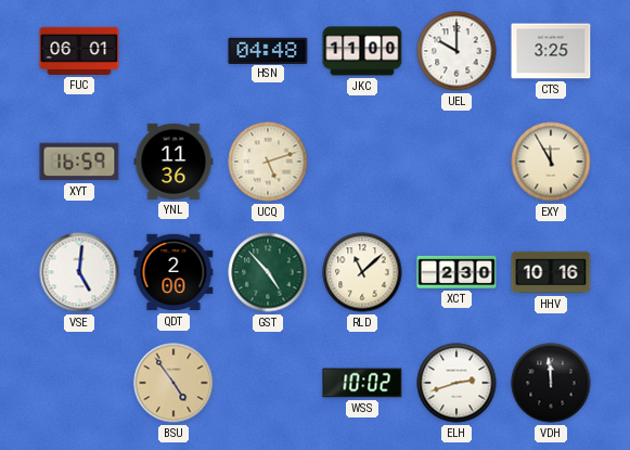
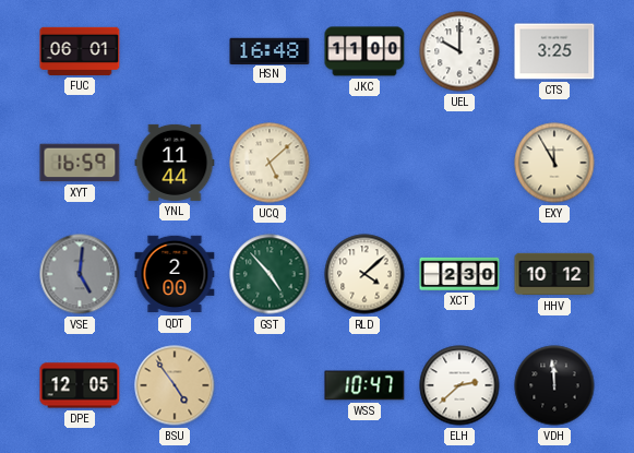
HSN: 04:48 -> 16:48 (270, 50)
YNL: 11:36 -> 11:44 (175, 163)
UCQ: 5:12 -> 5:08 (270, 163)
VSE dial: white -> grey (80, 274)
RLD: 11:08 -> 4:08 (364, 274)
HHV: 10:16 -> 10:12 (554, 274)
DPE: none -> 12:05 (80, 385)
WSS: 10:02 -> 10:47 (364, 385)
ELH: 2:42 -> 2:38 (459, 385)
